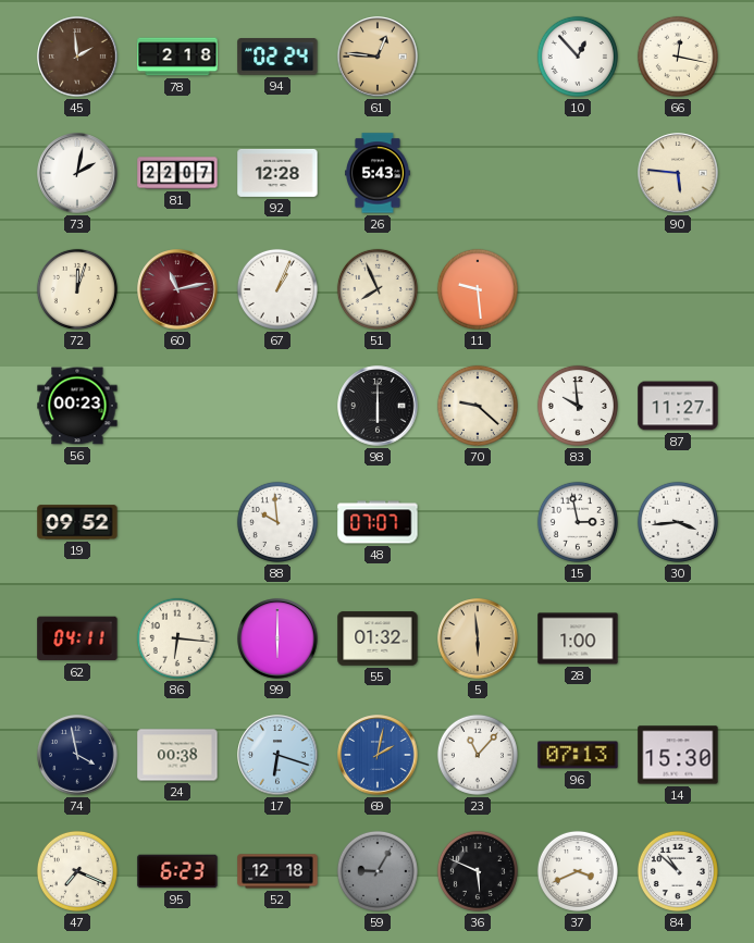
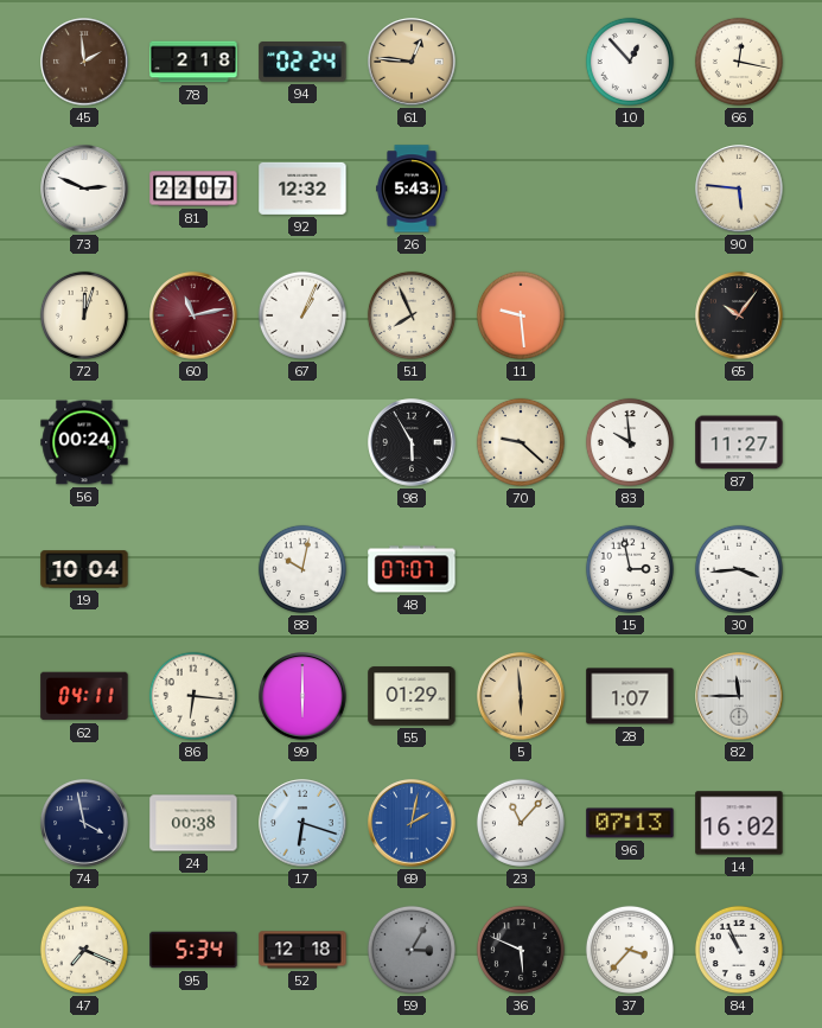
73: 2:02 -> 2:49 (84, 189)
92: 12:28 -> 12:32 (302, 189)
65: none -> 10:06 (739, 315)
56: 00:23 -> 00:24 (84, 442)
98: 6:00 -> 5:55 (412, 442)
19: 09:52 -> 10:04 (84, 569)
88: 9:59 -> 10:02 (302, 569)
55: 01:32 -> 01:29 (412, 696)
28: 1:00 -> 1:07 (630, 696)
82: none -> 11:45 (739, 696)
14: 15:30 -> 16:02 (739, 823)
95: 6:23 -> 5:34 (193, 950)
59: 9:05 -> 3:05 (412, 950)
37: 3:41 -> 3:37 (630, 950)
84: 10:52 -> 10:56 (739, 950)
